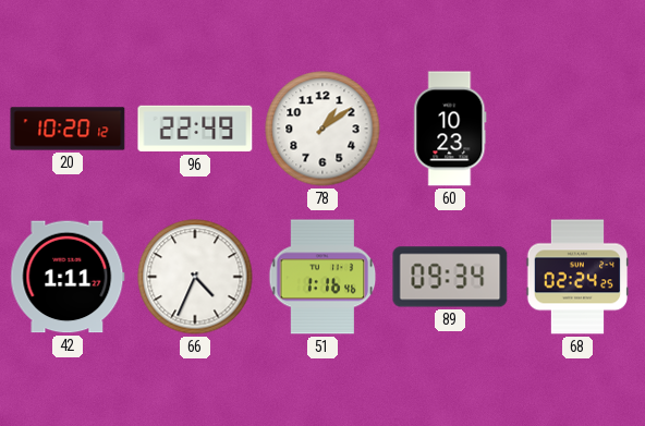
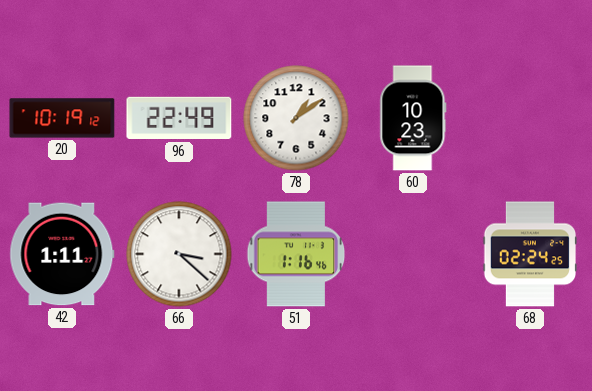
20: 10:20 -> 10:19 (62, 118)
66: 4:34 -> 3:22 (179, 254)
89: 09:34 -> none (450, 277)
